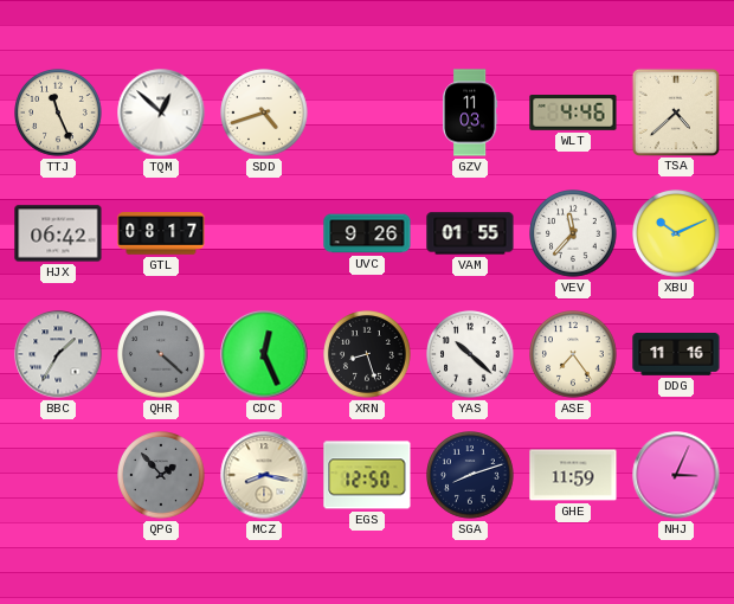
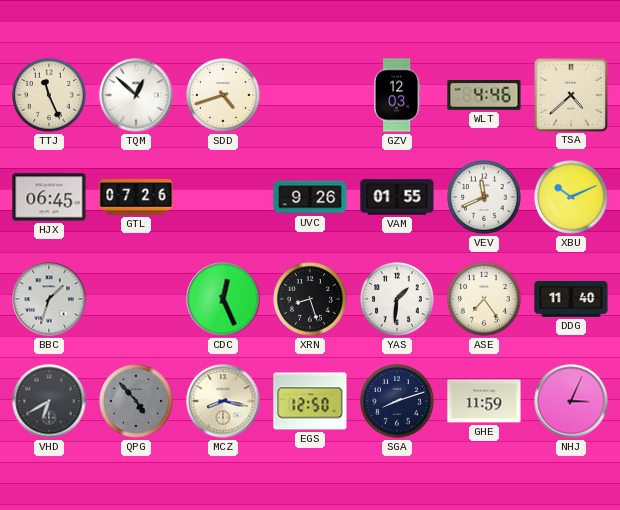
GZV: 11:03 -> 12:03 (397, 95)
HJX: 06:42 -> 06:45 (49, 197)
GTL: 08:17 -> 07:26 (136, 197)
VEV: 11:37 -> 11:41 (484, 197)
BBC: 1:35 -> 1:33 (49, 299)
QHR: 4:22 -> none (161, 354)
YAS: 10:22 -> 1:31 (397, 299)
DDG: 11:16 -> 11:40 (571, 299)
VHD: none -> 6:40 (49, 401)
QPG: 1:53 -> 4:53 (136, 401)
